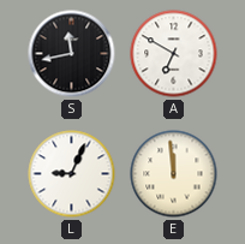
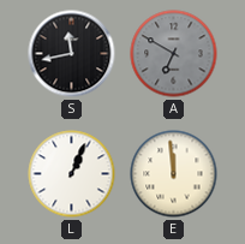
A dial: white -> grey (174, 54)
L: 9:04 -> 1:04 (72, 174)
